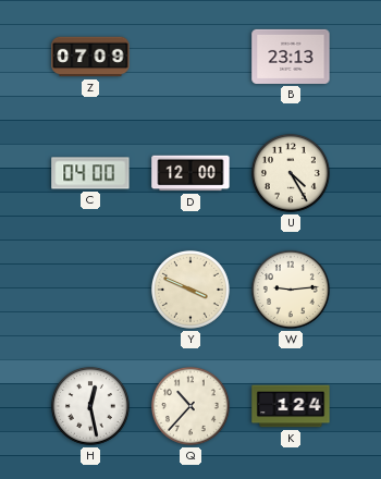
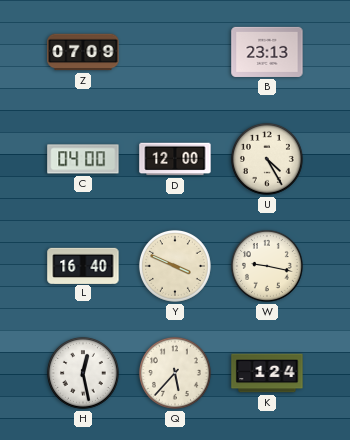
L: none -> 16:40 (83, 265)
W: 9:14 -> 9:17 (267, 266)
Q: 10:37 -> 5:37 (175, 373)
